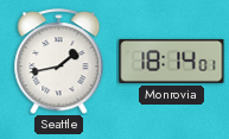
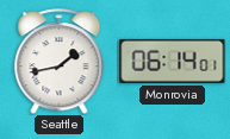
Monrovia: 18:14 -> 06:14 (173, 61)
